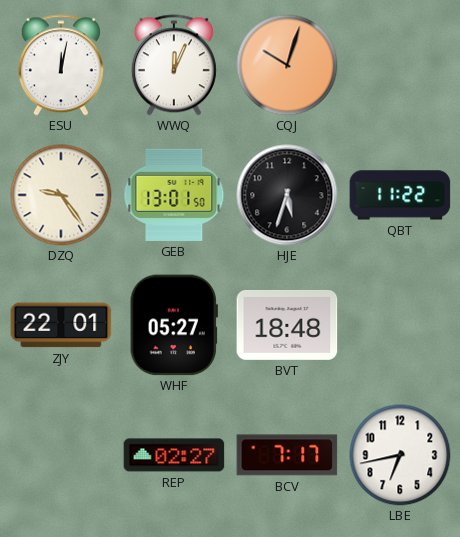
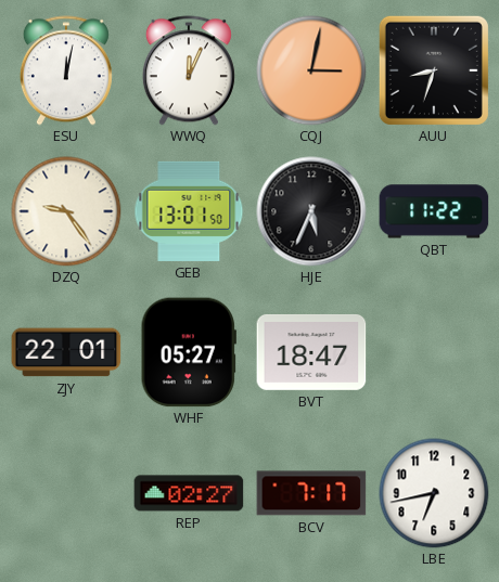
CQJ: 10:03 -> 3:02 (311, 70)
AUU: none -> 8:33 (434, 70)
HJE: 5:33 -> 5:34 (311, 211)
BVT: 18:48 -> 18:47 (311, 352)
